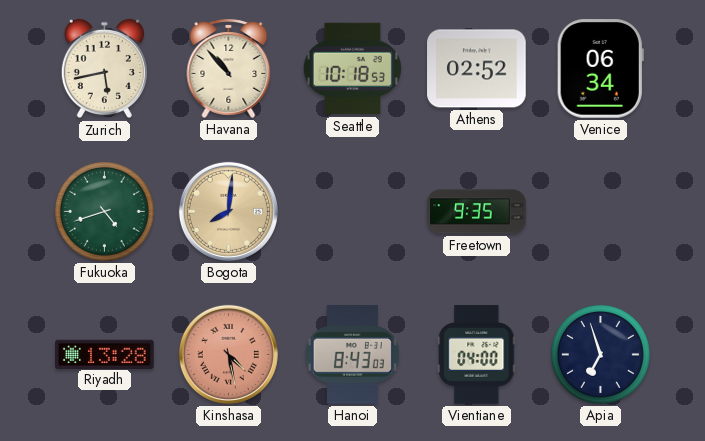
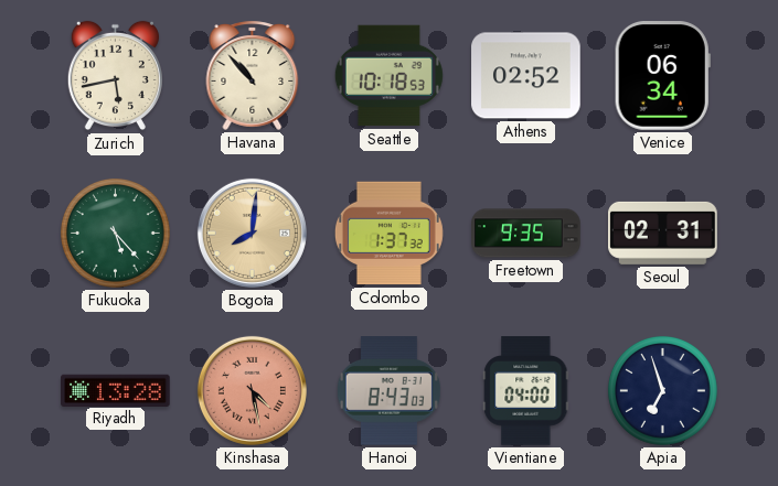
Fukuoka: 4:42 -> 5:23 (115, 233)
Colombo: none -> 1:37 (388, 234)
Seoul: none -> 02:31 (663, 233)
